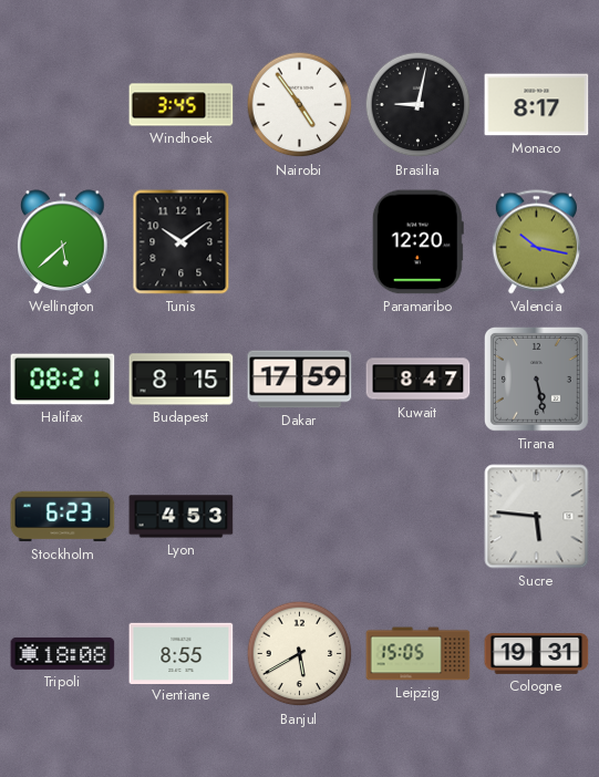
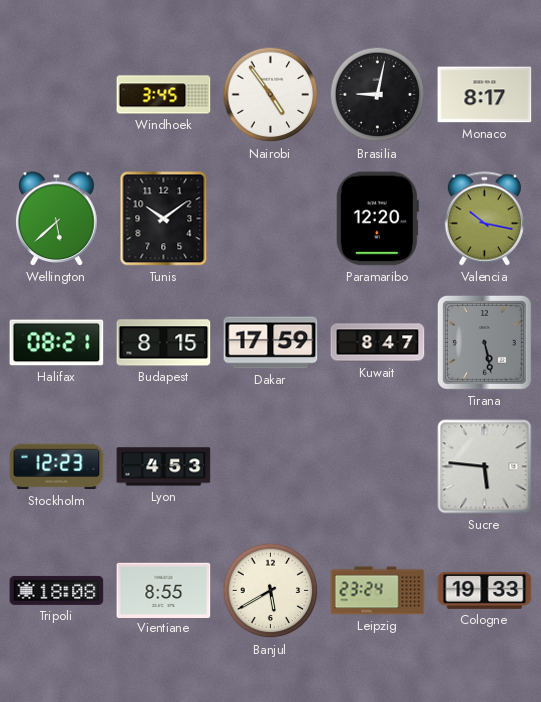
Stockholm: 6:23 -> 12:23 (57, 467)
Leipzig: 15:05 -> 23:24 (378, 591)
Cologne: 19:31 -> 19:33 (485, 590)
